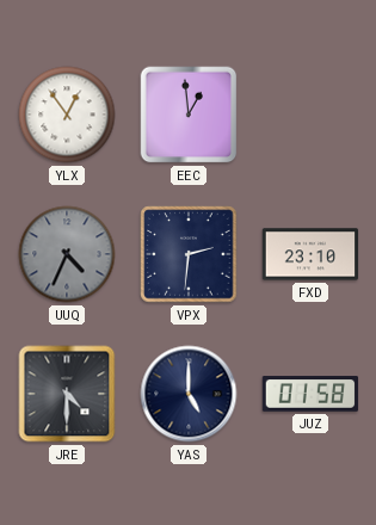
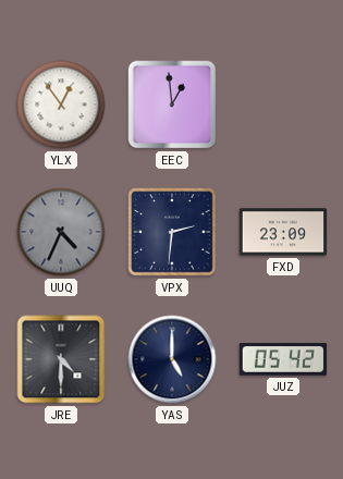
FXD: 23:10 -> 23:09 (283, 232)
JUZ: 01:58 -> 05:42 (283, 359)
